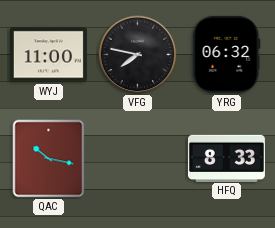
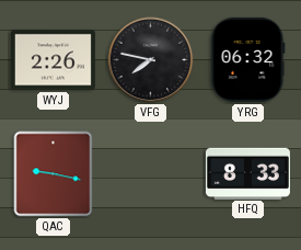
WYJ: 11:00 -> 2:26 (53, 60)
QAC: 10:17 -> 9:17 (54, 174)
